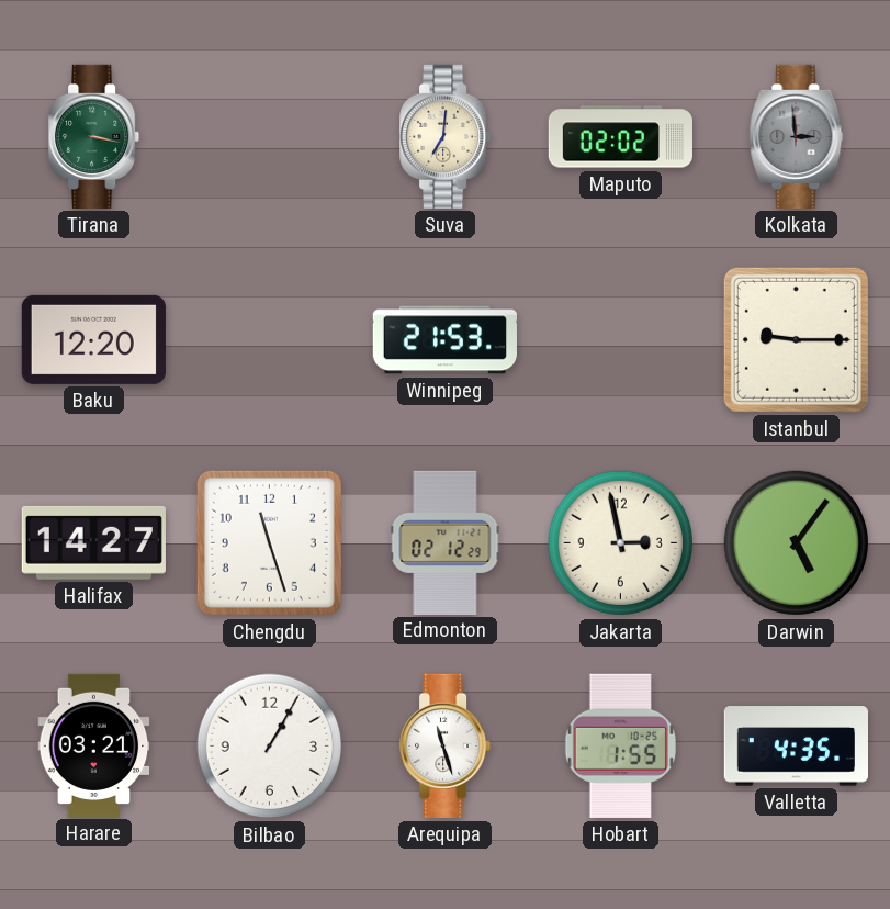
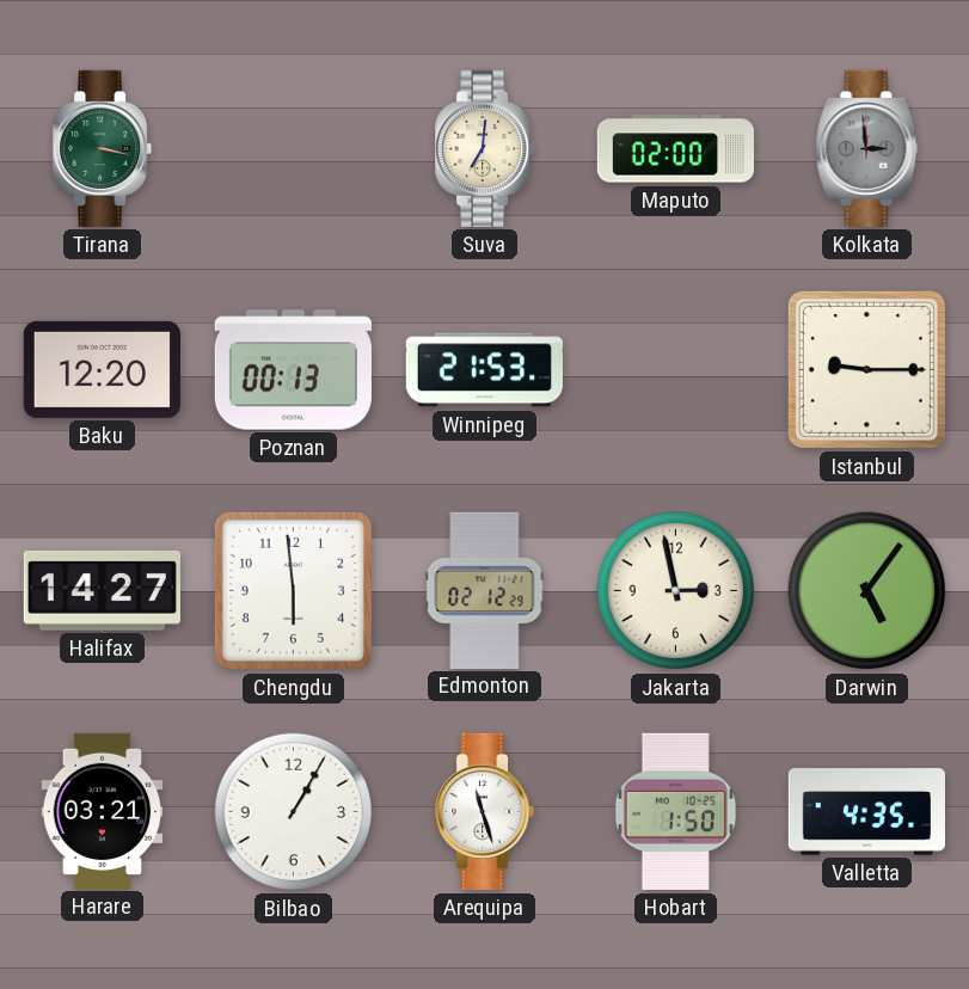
Maputo: 02:02 -> 02:00 (675, 149)
Poznan: none -> 00:13 (293, 370)
Chengdu: 11:27 -> 5:59 (293, 590)
Hobart: 1:55 -> 1:50 (675, 811)
